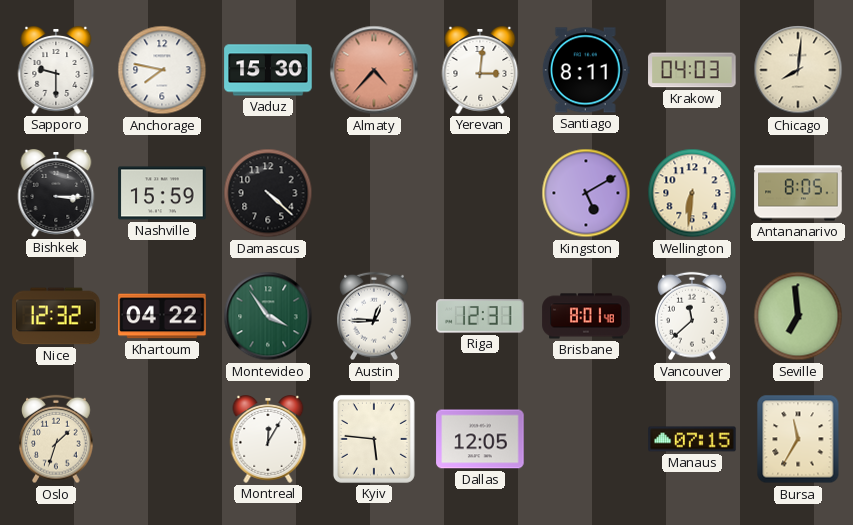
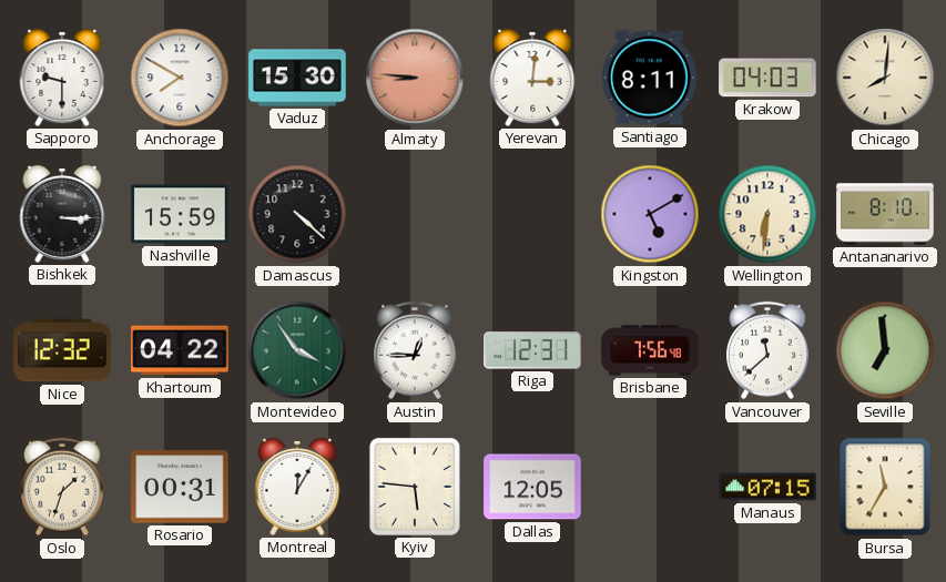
Anchorage: 7:47 -> 7:50 (180, 78)
Almaty: 4:37 -> 8:46 (415, 78)
Antananarivo: 8:05 -> 8:10 (885, 214)
Brisbane: 8:01 -> 7:56 (650, 350)
Rosario: none -> 00:31 (180, 487)
